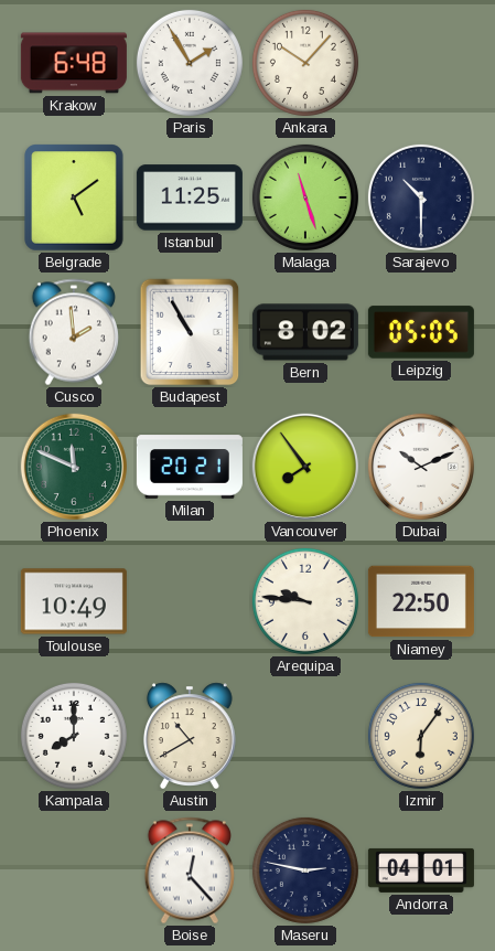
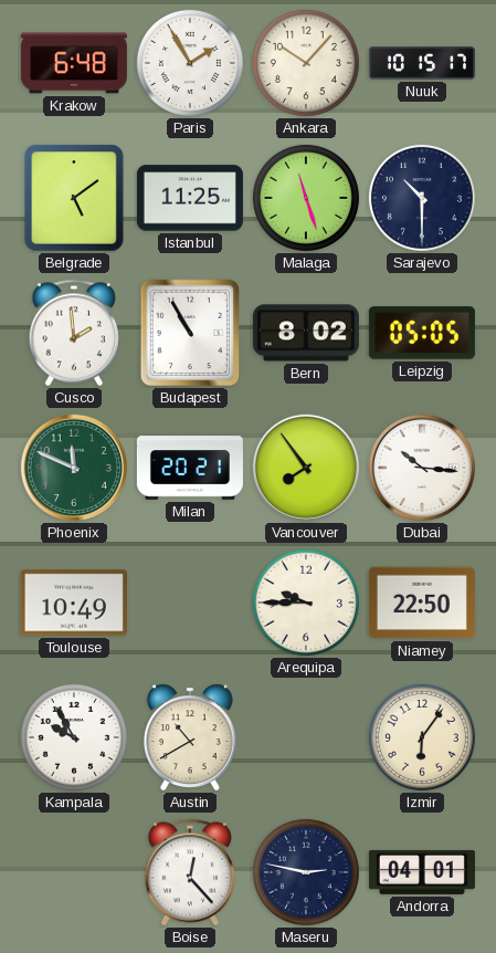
Nuuk: none -> 10:15 (422, 63)
Dubai: 10:11 -> 10:16 (422, 468)
Arequipa: 9:46 -> 9:45 (306, 603)
Kampala: 8:00 -> 9:55 (74, 737)
